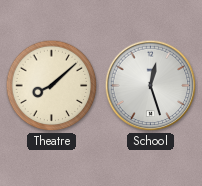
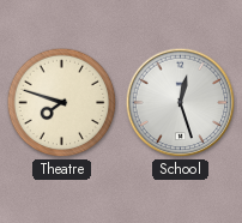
Theatre: 8:08 -> 7:48 (62, 103)
